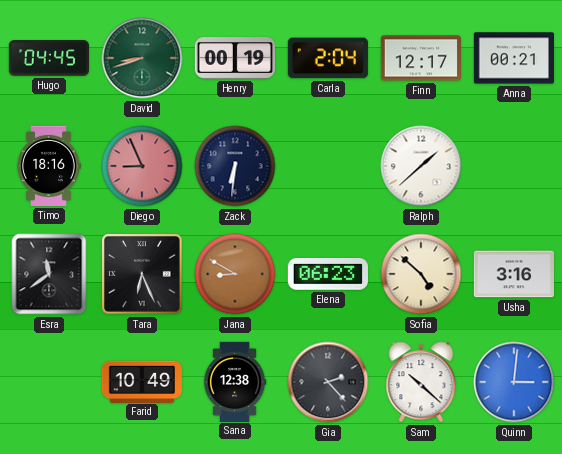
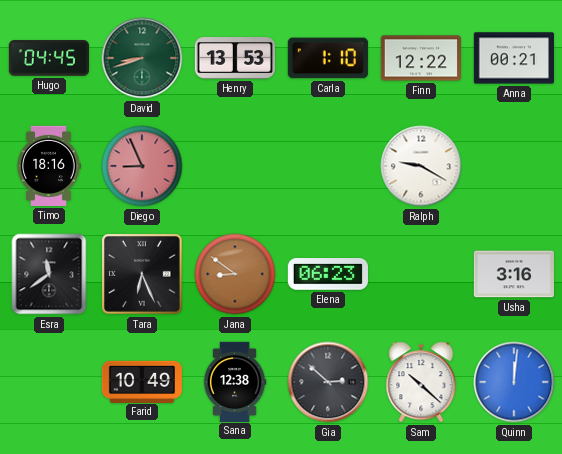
Henry: 00:19 -> 13:53 (235, 58)
Carla: 2:04 -> 1:10 (328, 58)
Finn: 12:17 -> 12:22 (421, 58)
Zack: 6:31 -> none (235, 166)
Ralph: 1:38 -> 9:20 (421, 166)
Jana: 8:50 -> 8:51 (235, 274)
Sofia: 4:52 -> none (421, 274)
Gia: 2:23 -> 2:52 (328, 382)
Quinn: 3:01 -> 12:01 (514, 382)
